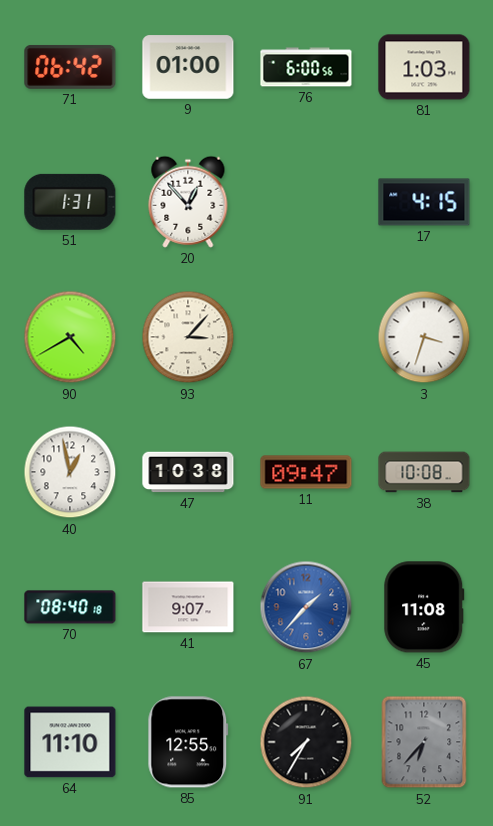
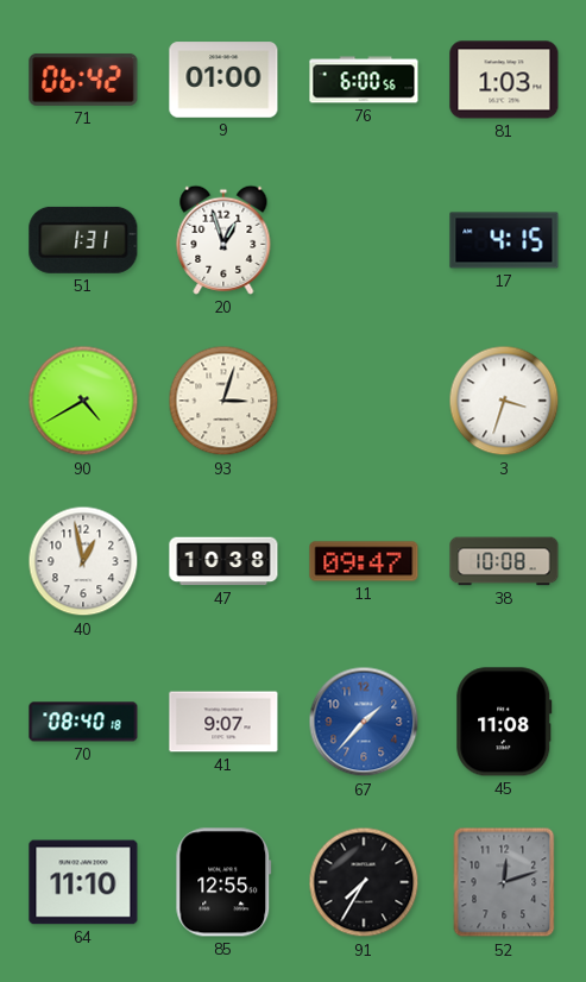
20: 12:53 -> 12:57 (223, 240)
93: 3:07 -> 3:03 (223, 401)
52: 6:37 -> 12:12 (504, 882)
